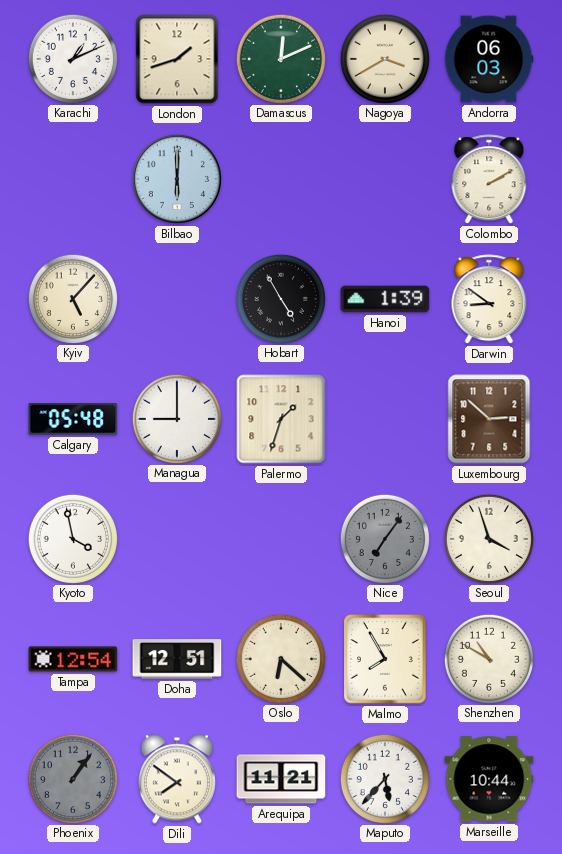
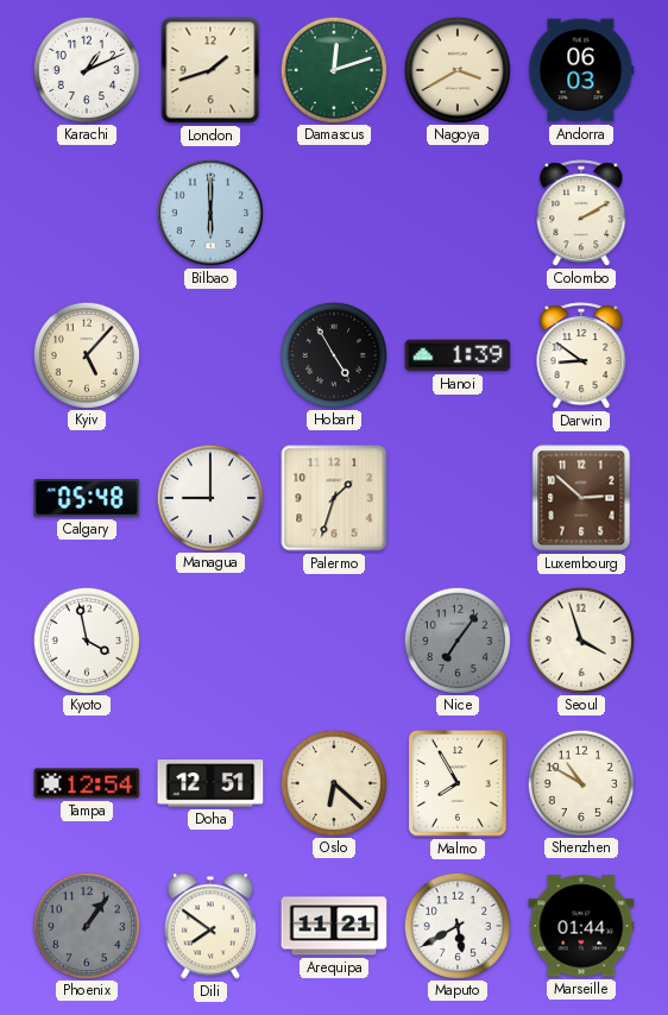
Damascus: 12:11 -> 12:12 (333, 69)
Maputo: 5:37 -> 5:40 (456, 925)
Marseille: 10:44 -> 01:44 (581, 926)
